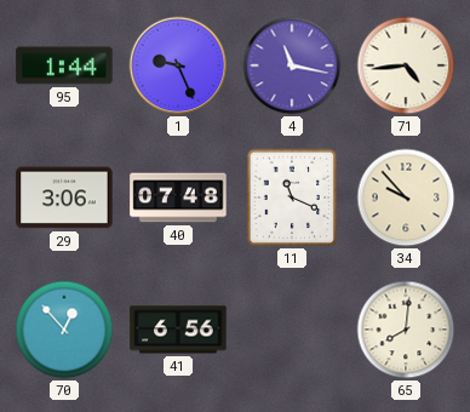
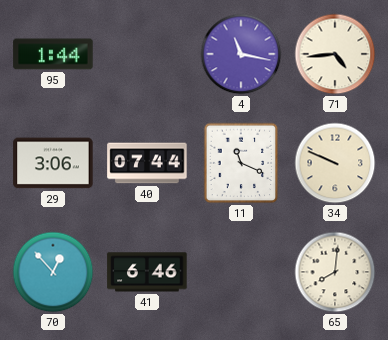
1: 9:26 -> none (178, 65)
40: 07:48 -> 07:44 (147, 163)
34: 9:53 -> 9:49 (335, 163)
41: 6:56 -> 6:46 (147, 272)
